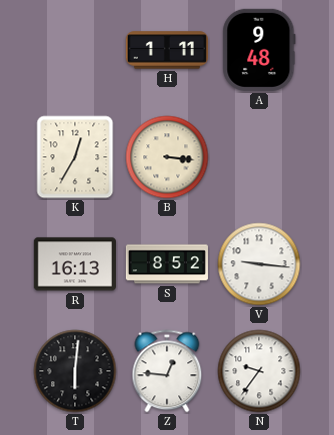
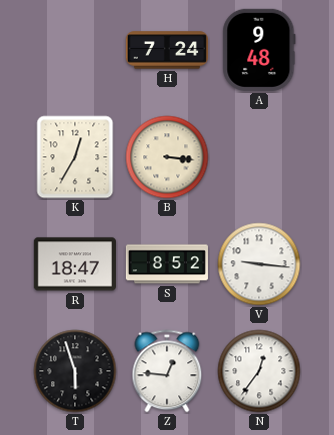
H: 1:11 -> 7:24 (167, 50)
R: 16:13 -> 18:47 (75, 264)
T: 6:01 -> 5:57 (75, 371)
N: 9:36 -> 12:36 (259, 371)
